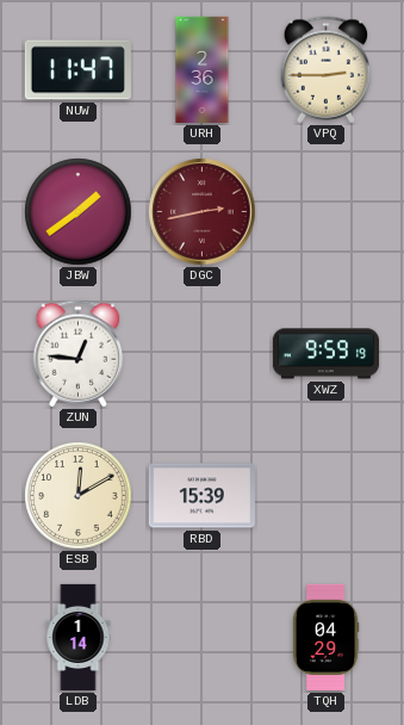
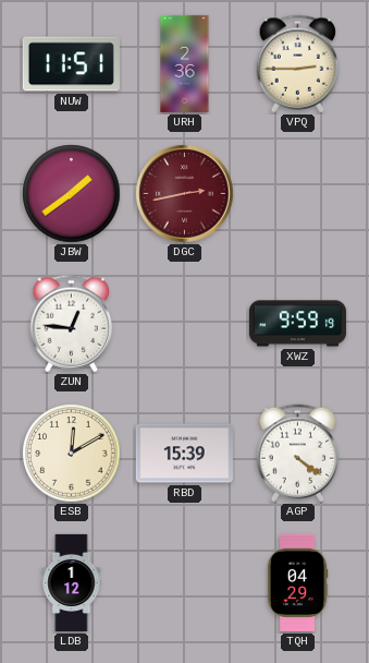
NUW: 11:47 -> 11:51 (71, 64)
AGP: none -> 4:21 (298, 454)
LDB: 1:14 -> 1:12 (72, 582)
